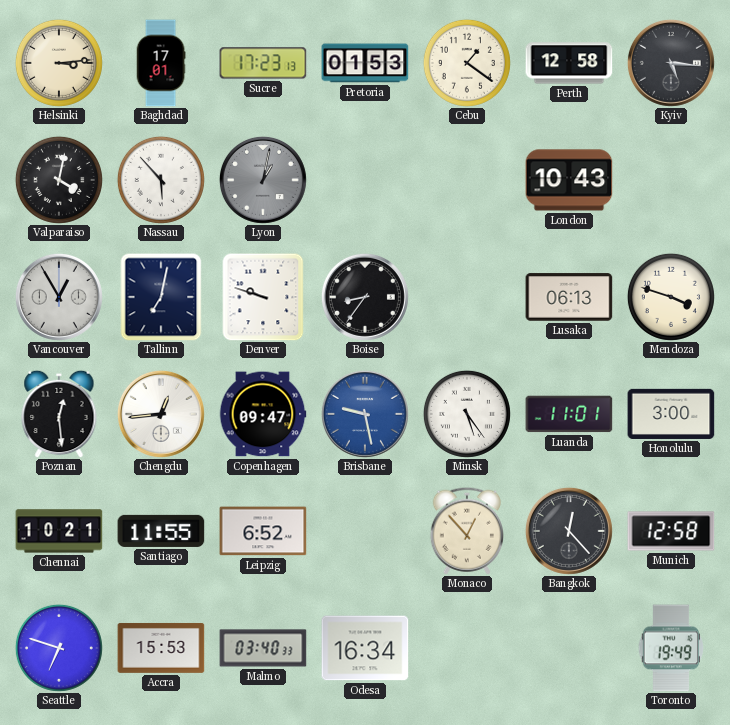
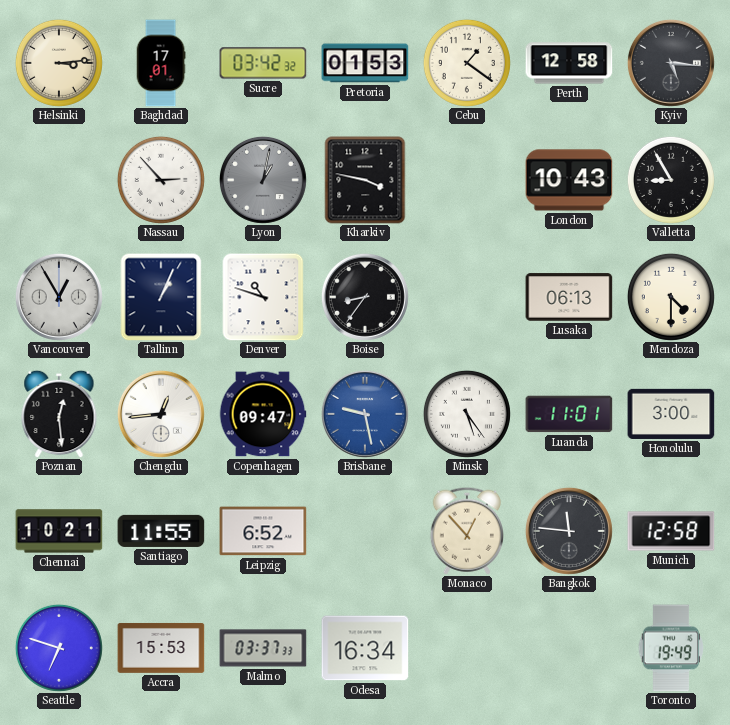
Sucre: 17:23 -> 03:42 (263, 63)
Valparaiso: 4:02 -> none (59, 180)
Nassau: 5:53 -> 2:53 (161, 180)
Kharkiv: none -> 3:47 (365, 180)
Valletta: none -> 8:55 (671, 180)
Tallinn: 7:02 -> 1:04 (161, 297)
Denver: 9:48 -> 10:48 (263, 297)
Mendoza: 3:48 -> 4:30 (671, 297)
Bangkok: 12:23 -> 11:46 (569, 531)
Malmo: 03:40 -> 03:37 (263, 648)
